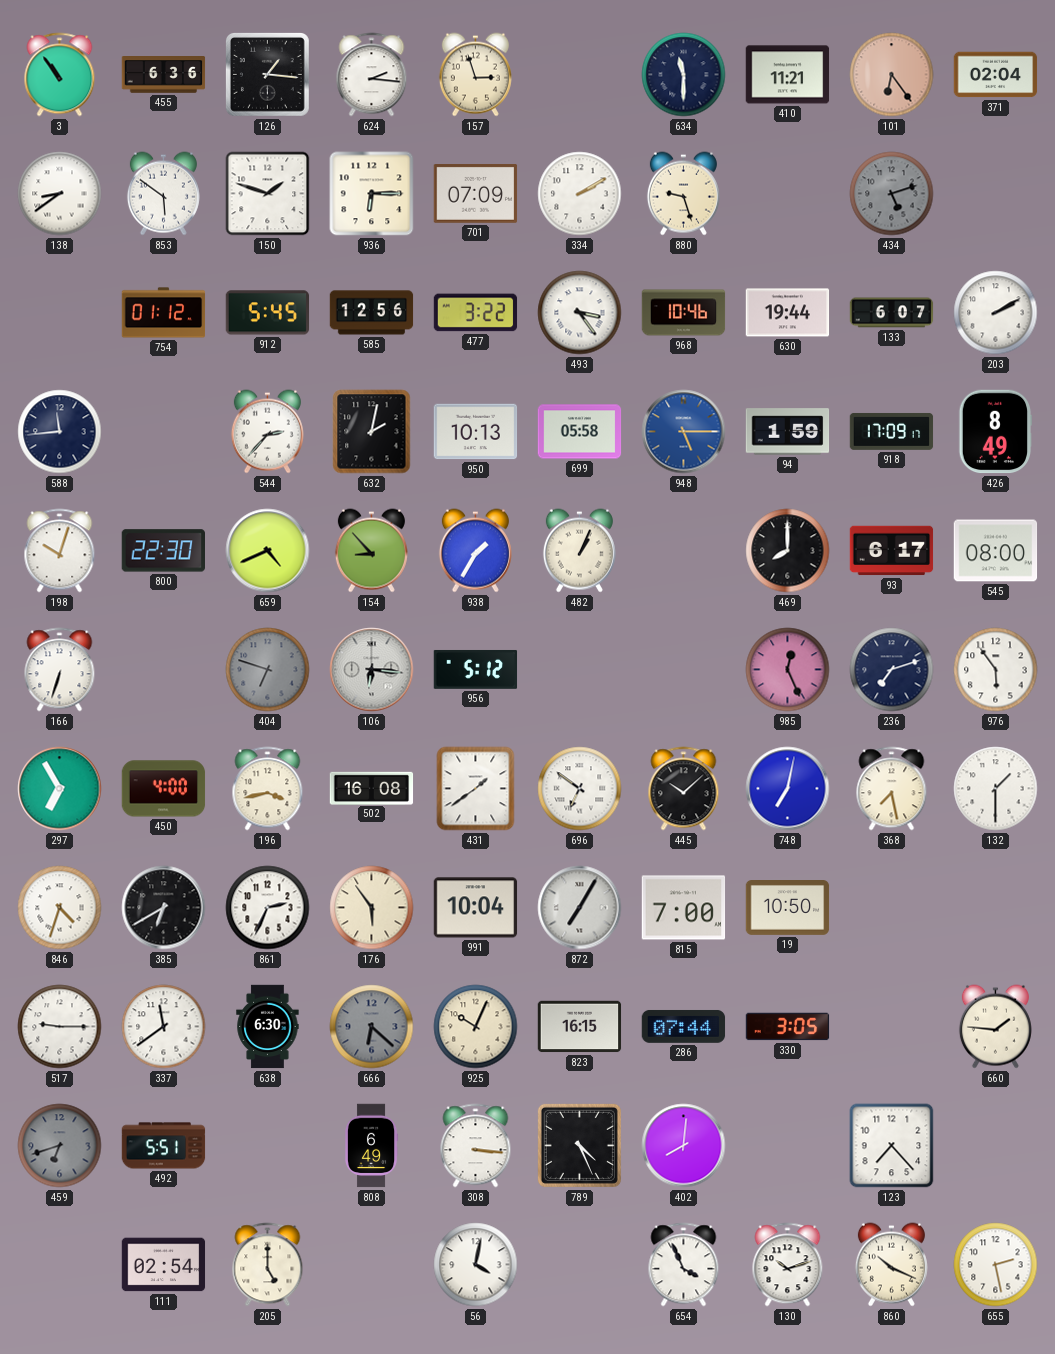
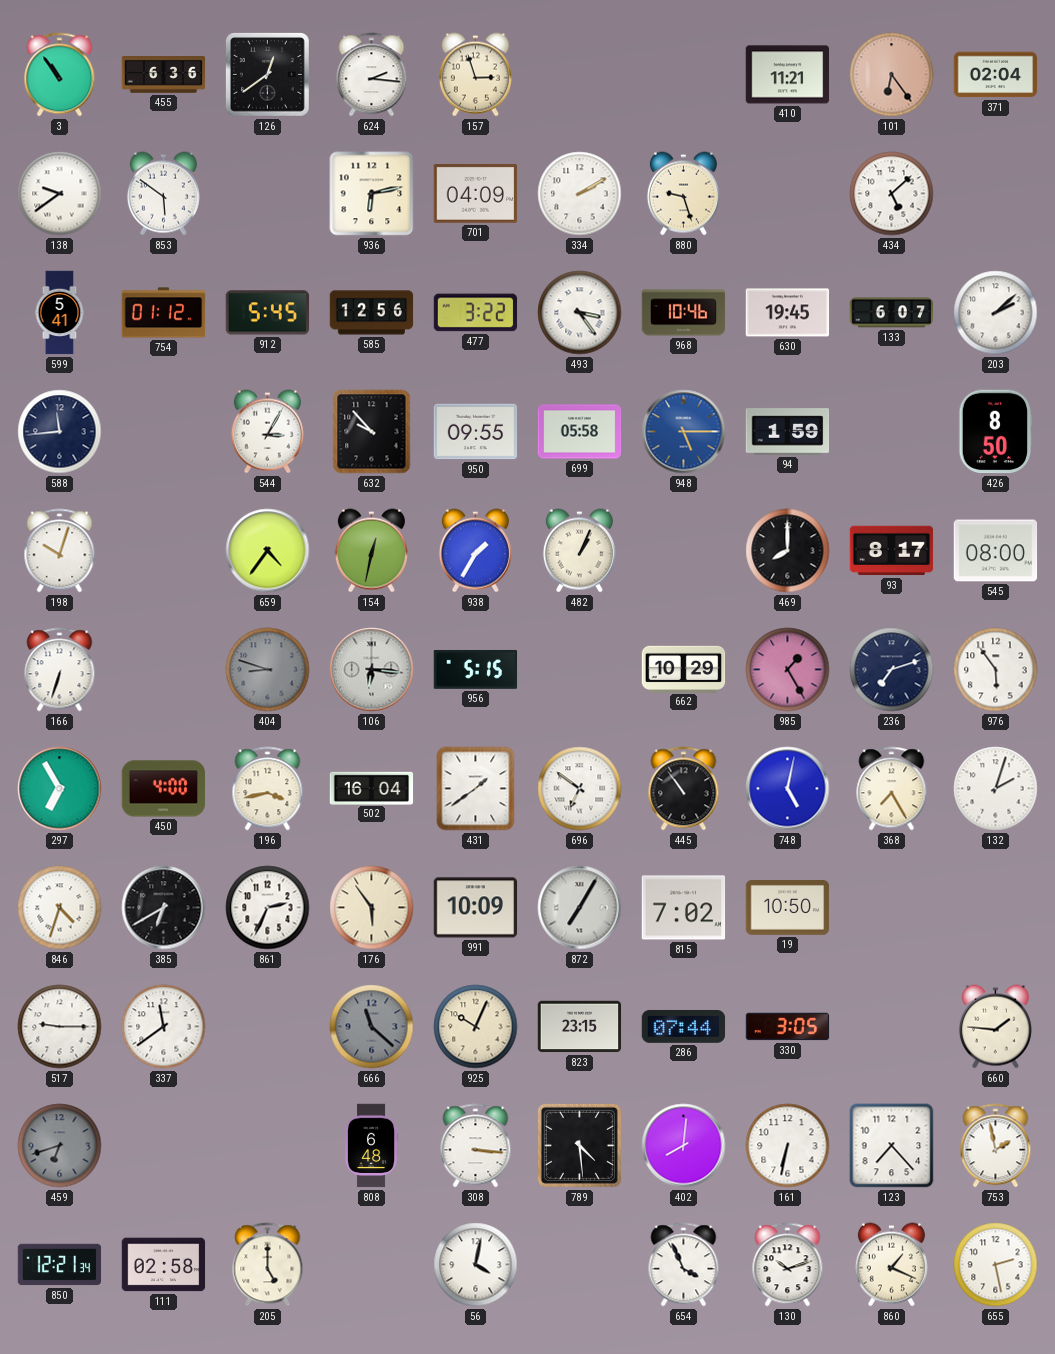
126: 1:16 -> 12:39 (267, 74)
634: 11:30 -> none (684, 75)
138: 8:39 -> 9:39 (60, 194)
150: 1:48 -> none (268, 194)
936: 6:15 -> 6:13 (372, 194)
701: 07:09 -> 04:09 (476, 194)
434: 5:12 -> 5:08 (892, 194)
434 dial: grey -> white (892, 194)
599: none -> 5:41 (60, 313)
630: 19:44 -> 19:45 (788, 313)
203: 2:10 -> 2:08 (996, 313)
544: 2:37 -> 3:05 (267, 432)
632: 2:02 -> 9:53 (372, 432)
950: 10:13 -> 09:55 (476, 432)
918: 17:09 -> none (892, 431)
426: 8:49 -> 8:50 (996, 432)
800: 22:30 -> none (163, 551)
659: 4:41 -> 4:36 (268, 551)
154: 8:53 -> 12:32 (371, 551)
93: 6:17 -> 8:17 (892, 551)
404: 6:48 -> 8:48 (268, 670)
956: 5:12 -> 5:15 (476, 669)
662: none -> 10:29 (684, 669)
985: 12:26 -> 1:25 (788, 670)
502: 16:08 -> 16:04 (372, 788)
445: 10:08 -> 10:54 (684, 789)
748: 7:02 -> 5:02 (788, 789)
368: 7:28 -> 7:25 (892, 789)
132: 1:30 -> 2:03 (996, 789)
991: 10:04 -> 10:09 (476, 908)
815: 7:00 -> 7:02 (684, 908)
638: 6:30 -> none (268, 1027)
666: 6:22 -> 11:22 (372, 1027)
823: 16:15 -> 23:15 (580, 1027)
492: 5:51 -> none (164, 1146)
808: 6:49 -> 6:48 (371, 1146)
789: 4:26 -> 4:29 (579, 1145)
161: none -> 6:32 (788, 1146)
753: none -> 1:58 (996, 1146)
850: none -> 12:21 (60, 1265)
111: 02:54 -> 02:58 (164, 1265)
860: 10:19 -> 1:19 (891, 1265)
